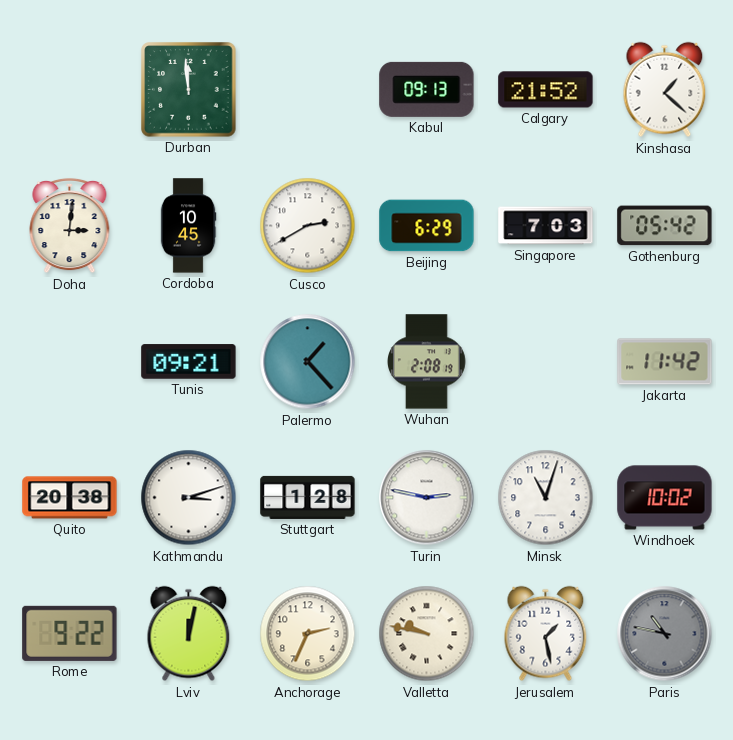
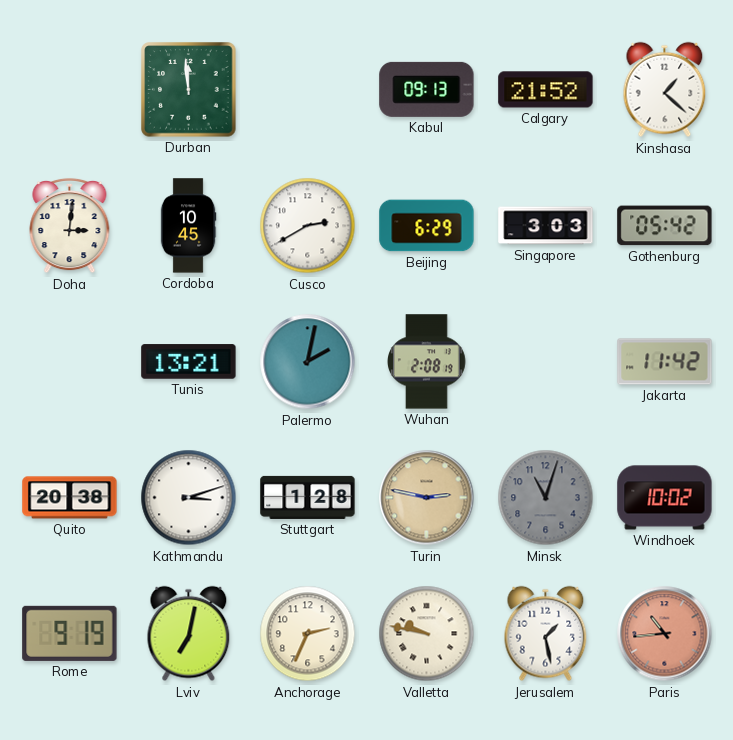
Singapore: 7:03 -> 3:03 (546, 226)
Tunis: 09:21 -> 13:21 (189, 362)
Palermo: 1:23 -> 2:02 (308, 362)
Turin dial: white -> champagne (427, 498)
Minsk dial: white -> grey (546, 498)
Rome: 9:22 -> 9:19 (70, 633)
Lviv: 12:02 -> 7:02 (189, 634)
Paris: 10:47 -> 10:44 (665, 634)
Paris dial: grey -> salmon (665, 634)
